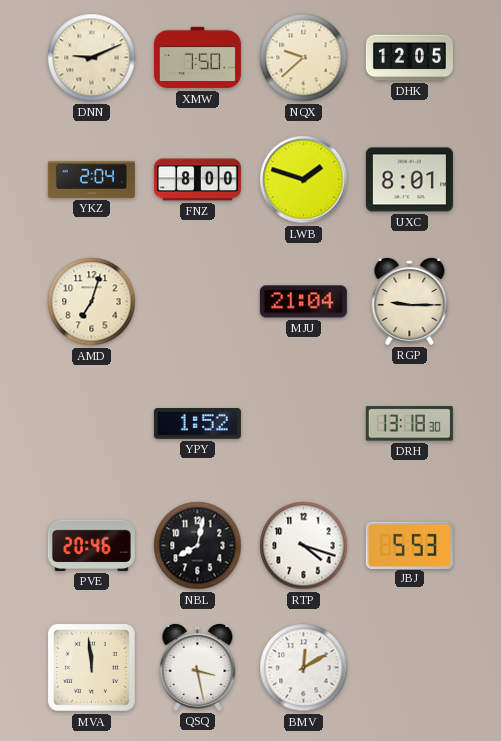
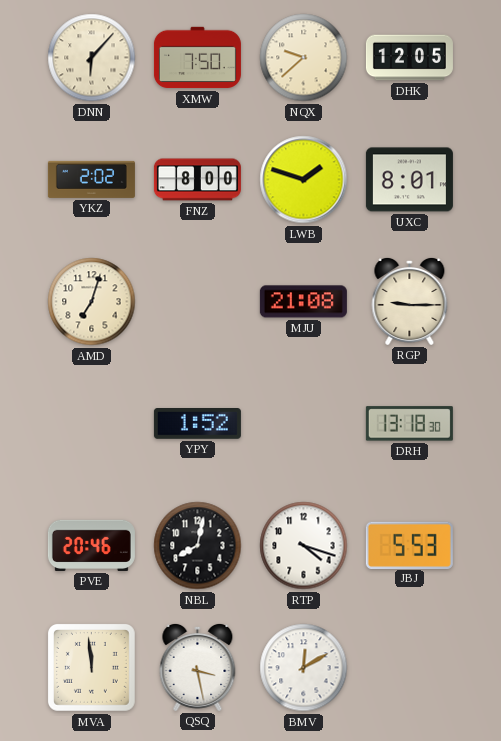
DNN: 9:11 -> 6:07 (92, 58)
YKZ: 2:04 -> 2:02 (91, 179)
MJU: 21:04 -> 21:08 (303, 302)
